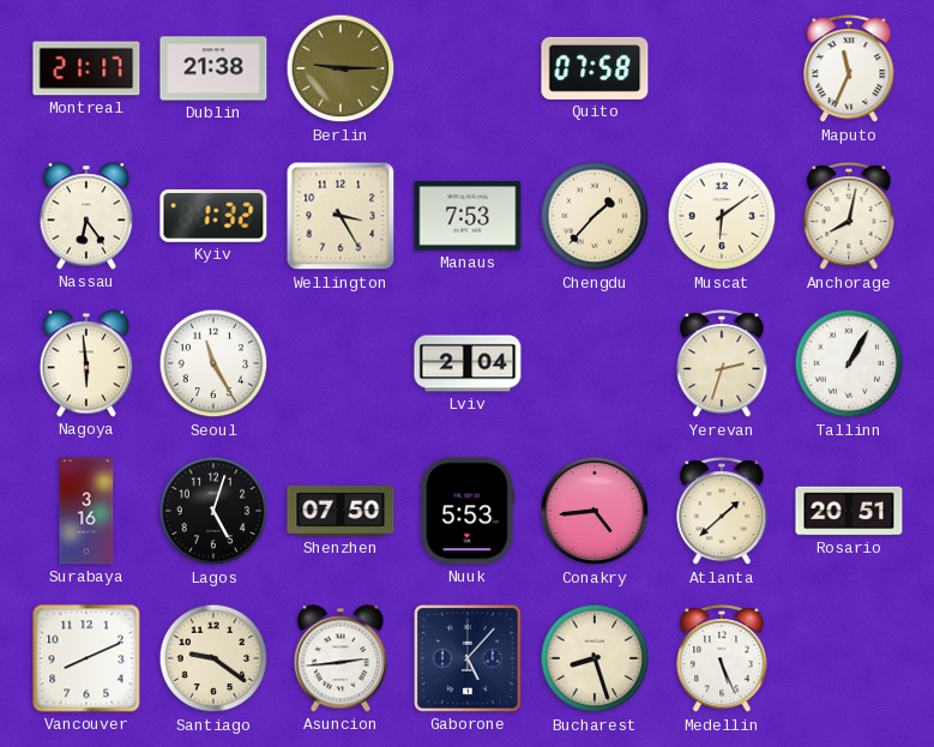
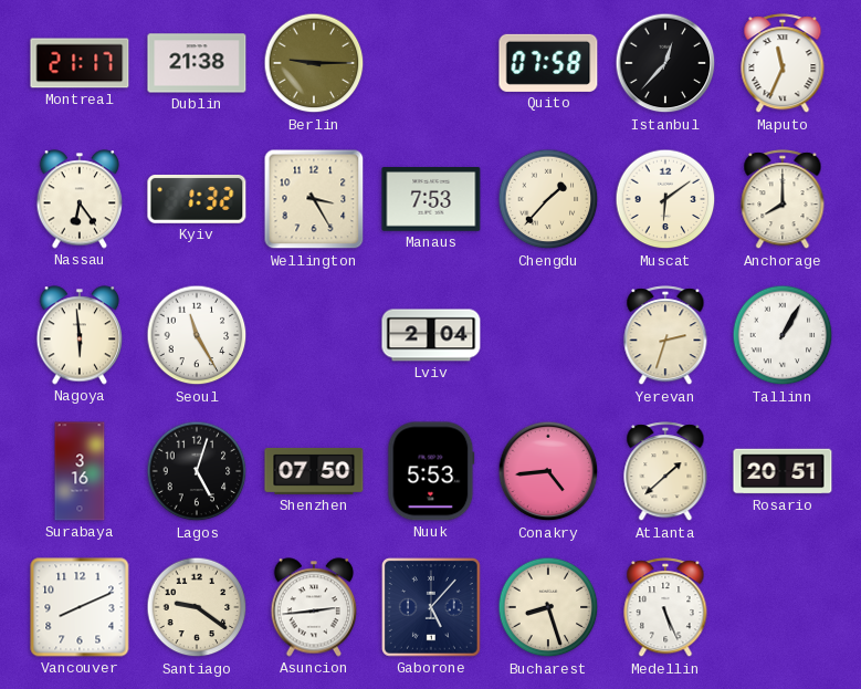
Istanbul: none -> 12:37 (665, 63)
Anchorage: 8:02 -> 8:00 (783, 200)
